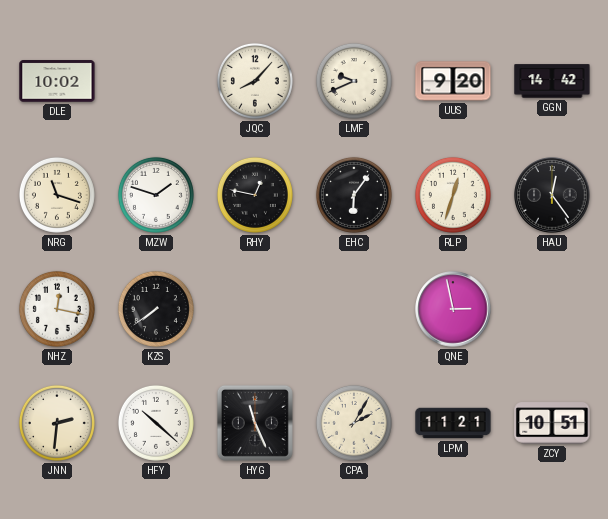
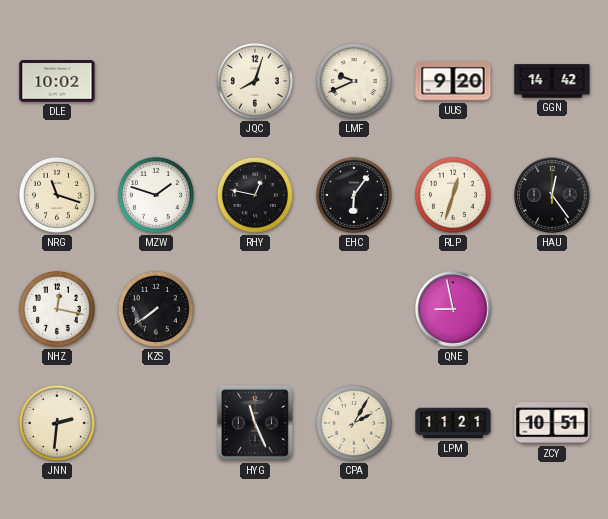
JQC: 8:07 -> 8:03 (255, 81)
QNE: 2:58 -> 8:58 (453, 309)
HFY: 10:22 -> none (156, 423)
